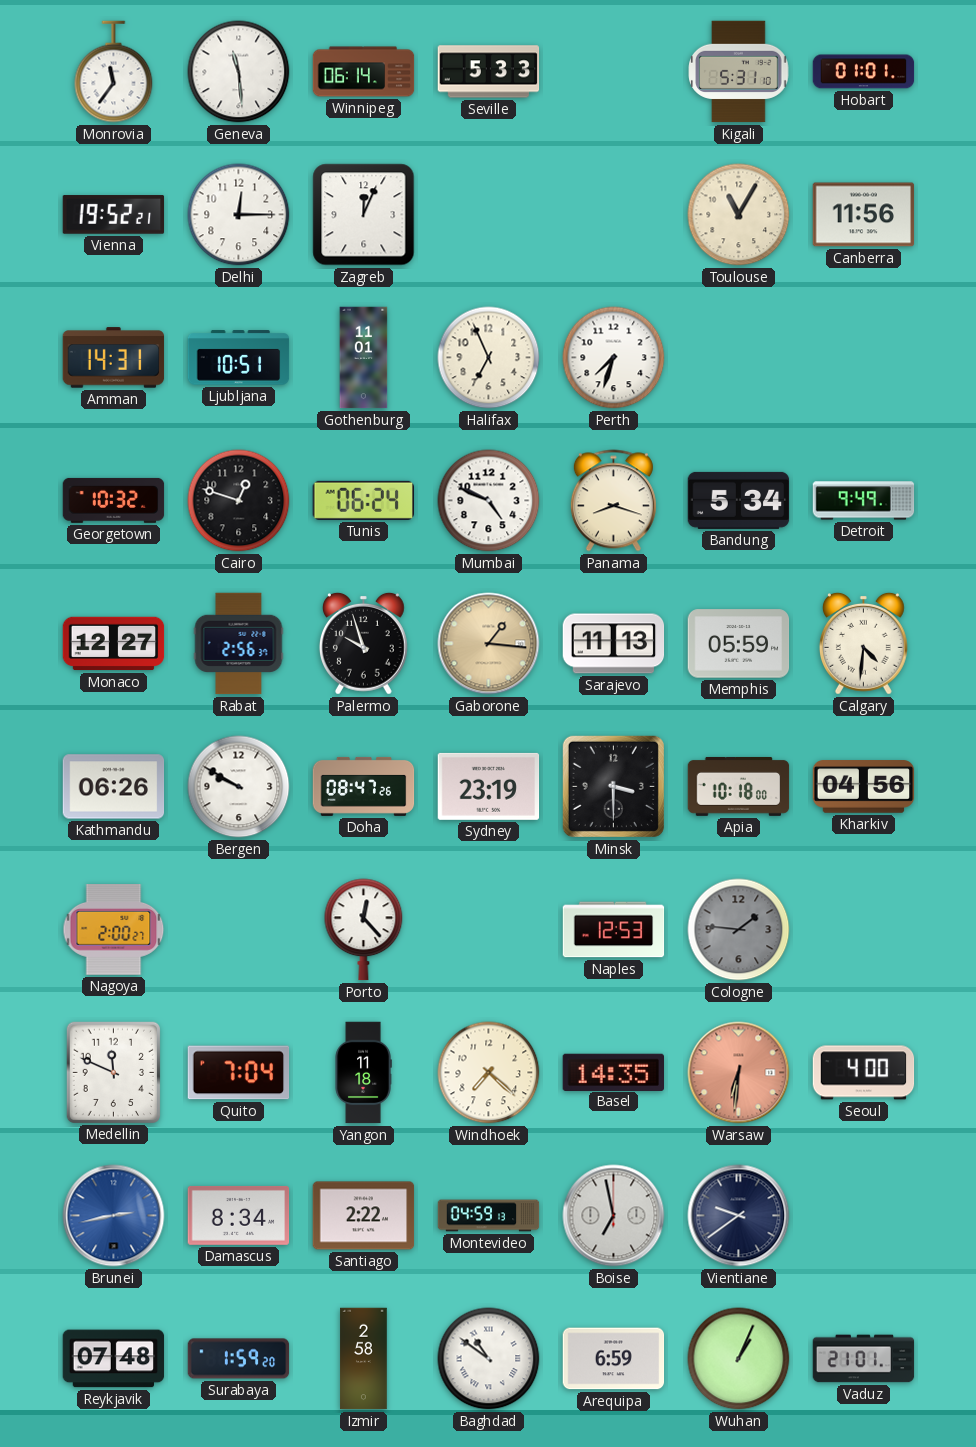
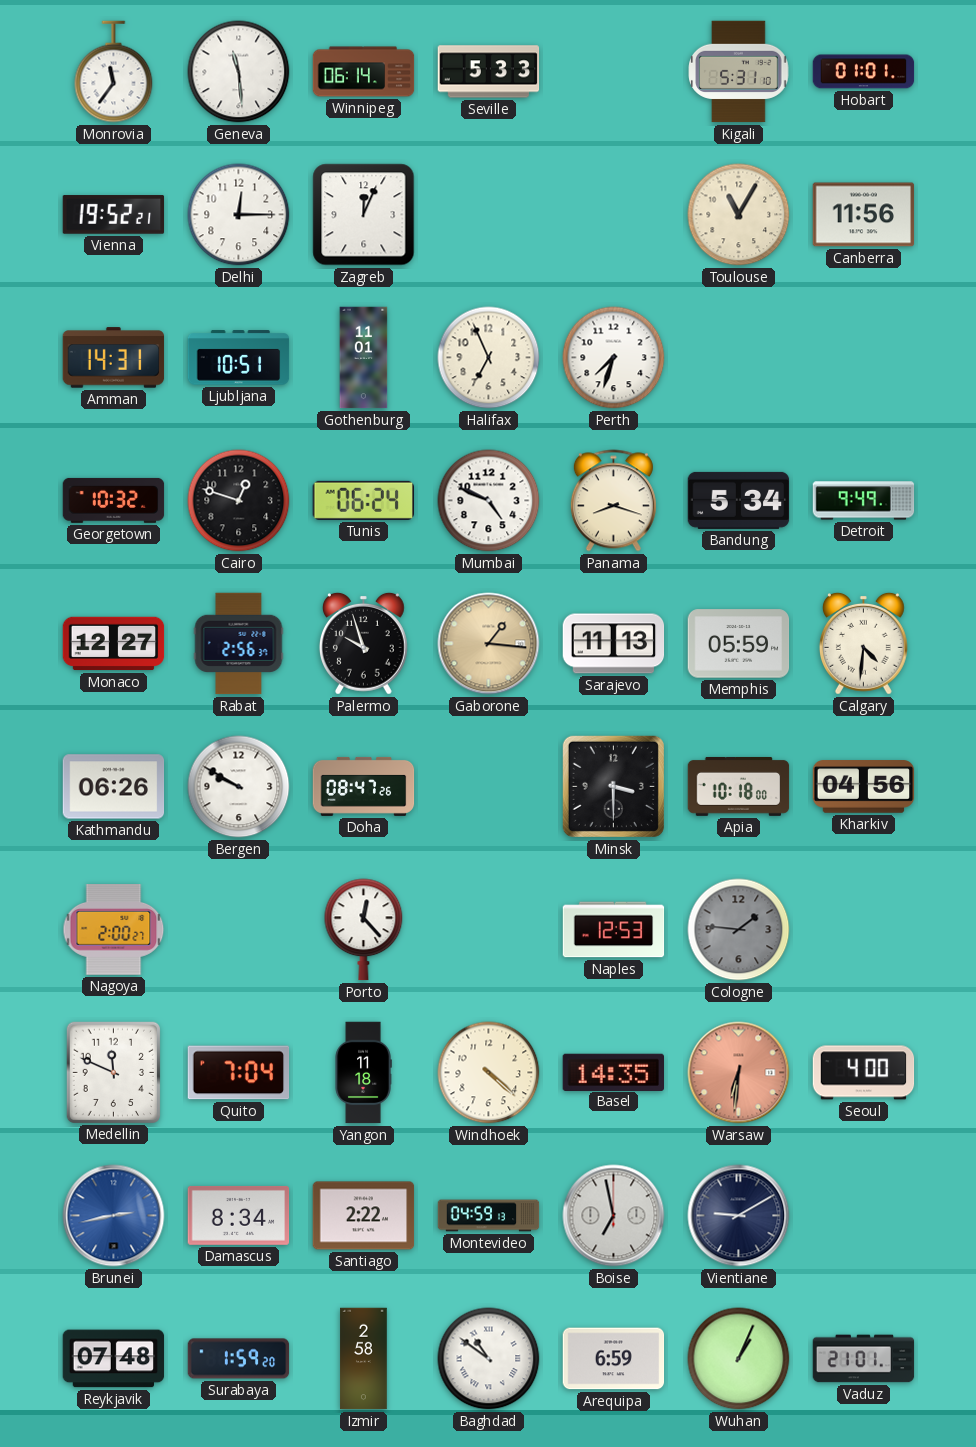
Sydney: 23:19 -> none (489, 786)
Windhoek: 7:22 -> 4:22 (489, 1073)
Vientiane: 9:39 -> 9:10 (739, 1216)
